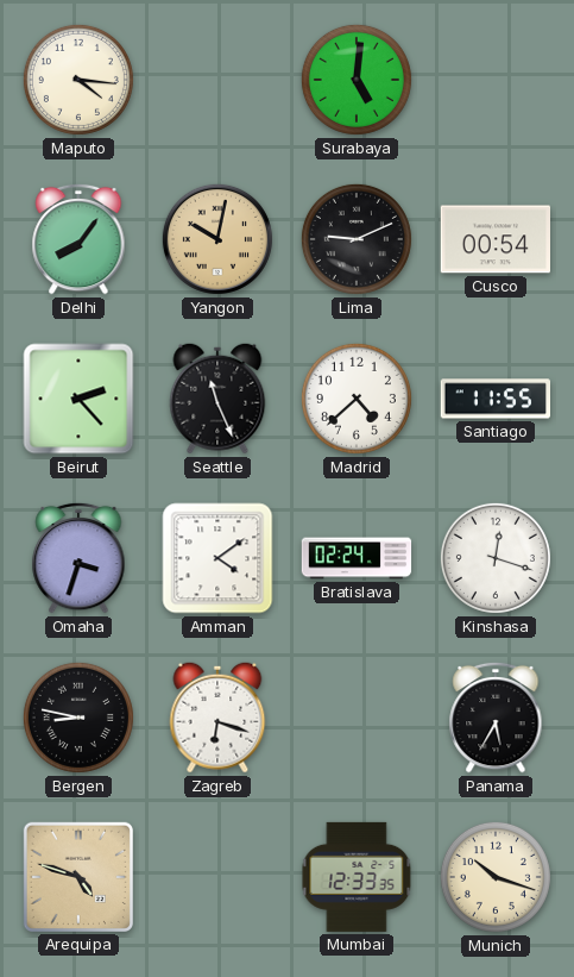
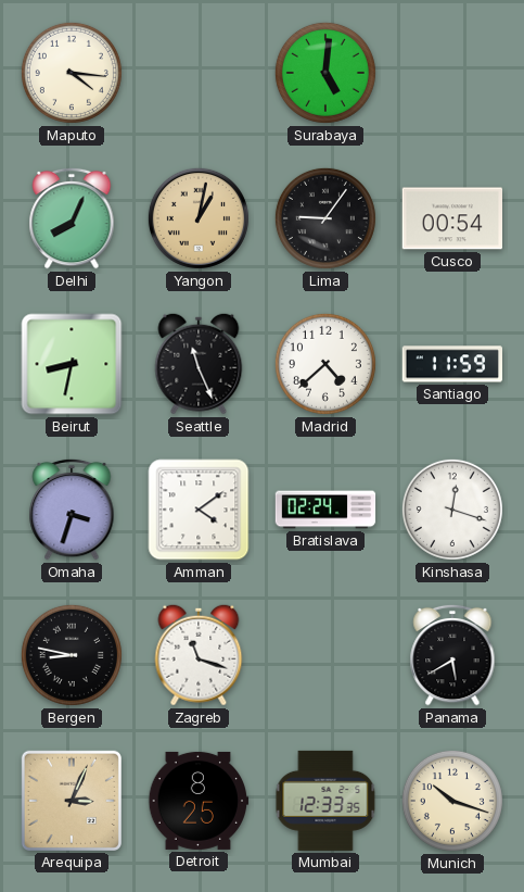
Delhi: 8:06 -> 8:04 (72, 218)
Yangon: 10:02 -> 1:02 (199, 218)
Lima: 9:11 -> 9:06 (325, 218)
Beirut: 2:23 -> 8:32 (72, 364)
Santiago: 11:55 -> 11:59 (451, 364)
Zagreb: 6:18 -> 11:18 (199, 655)
Panama: 5:35 -> 5:40 (452, 655)
Arequipa: 4:48 -> 3:04 (71, 800)
Detroit: none -> 8:25 (199, 801)
